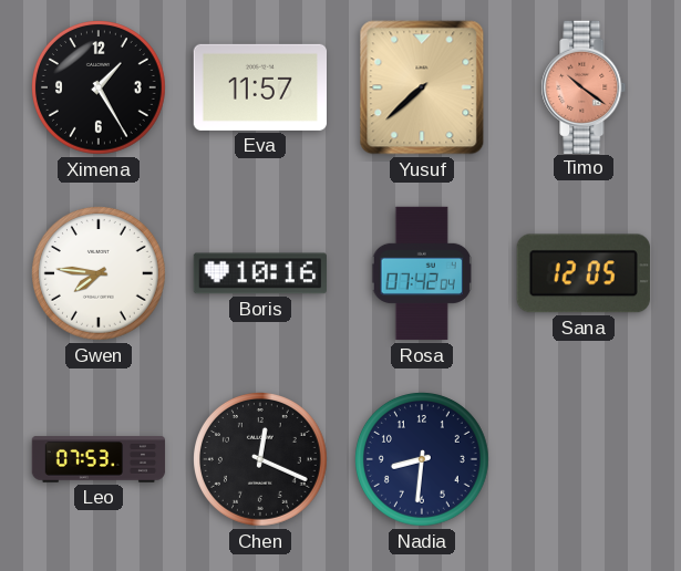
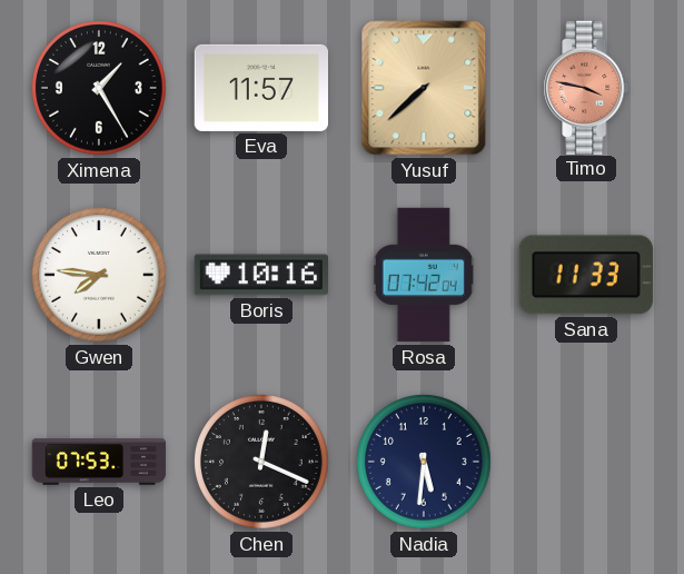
Timo: 10:21 -> 3:47 (586, 87)
Sana: 12:05 -> 11:33 (586, 275)
Nadia: 8:31 -> 5:31 (425, 463)
